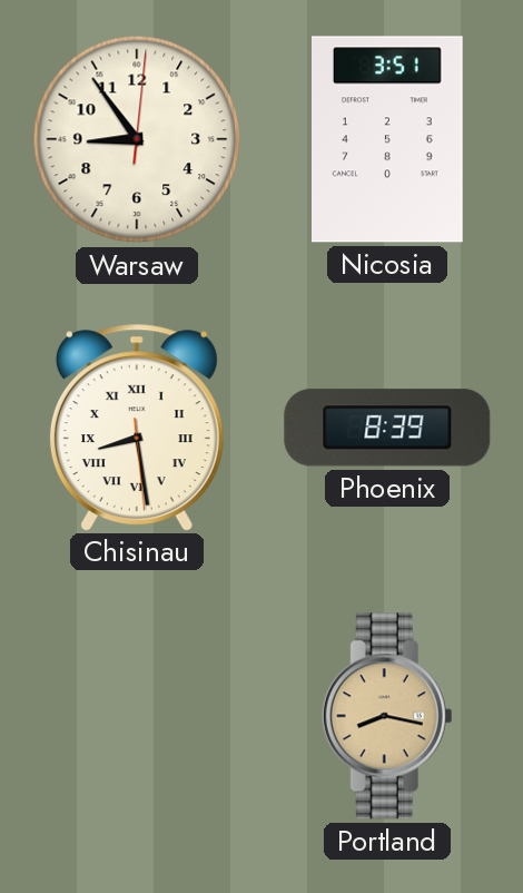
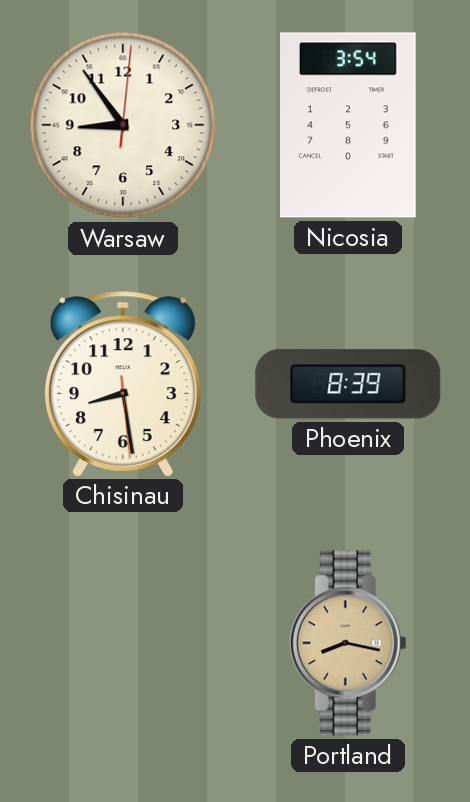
Nicosia: 3:51 -> 3:54 (349, 125)
Chisinau numerals: Roman -> Arabic (123, 383)
